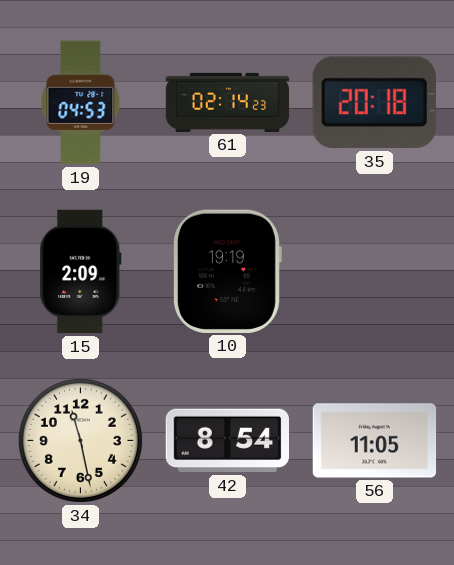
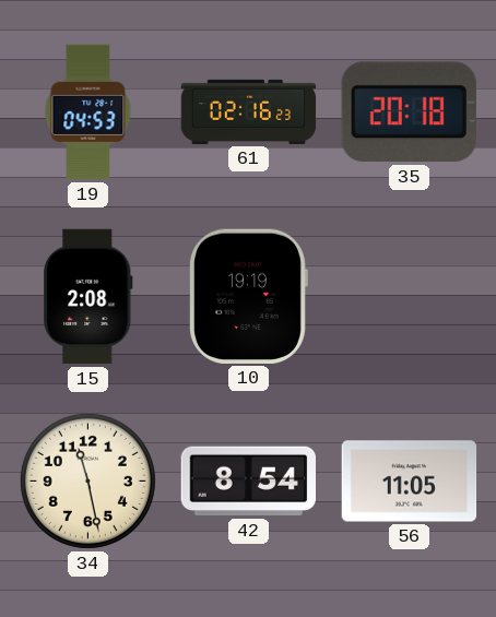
61: 02:14 -> 02:16 (249, 111)
15: 2:09 -> 2:08 (88, 297)
